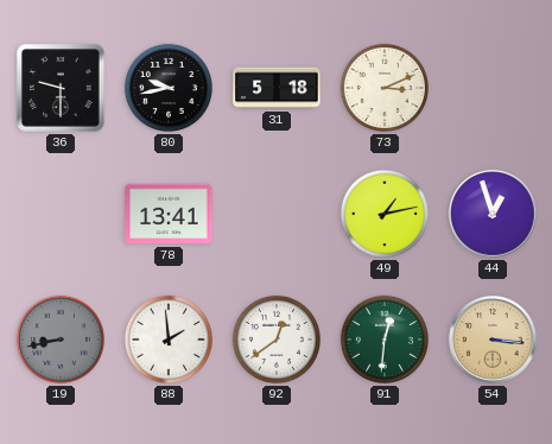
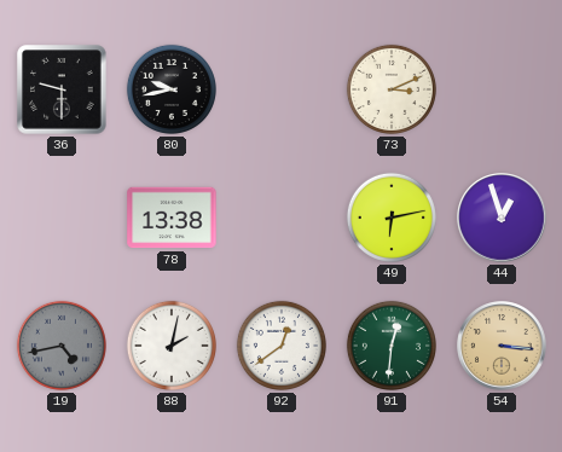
31: 5:18 -> none (277, 88)
78: 13:41 -> 13:38 (172, 218)
49: 1:13 -> 6:13 (392, 218)
19: 8:43 -> 4:43 (62, 346)
88: 1:59 -> 2:02 (172, 346)
